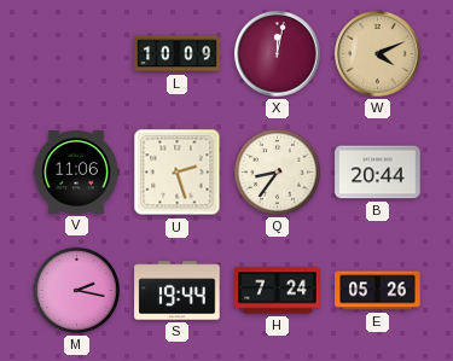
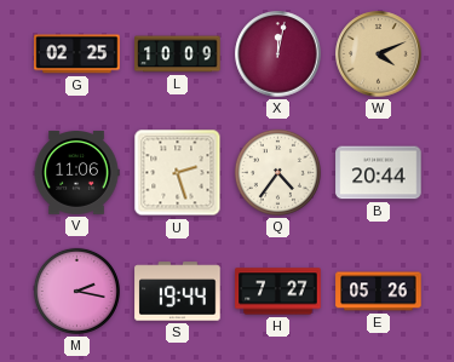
G: none -> 02:25 (77, 54)
Q: 8:36 -> 4:36 (277, 172)
H: 7:24 -> 7:27 (278, 292)
